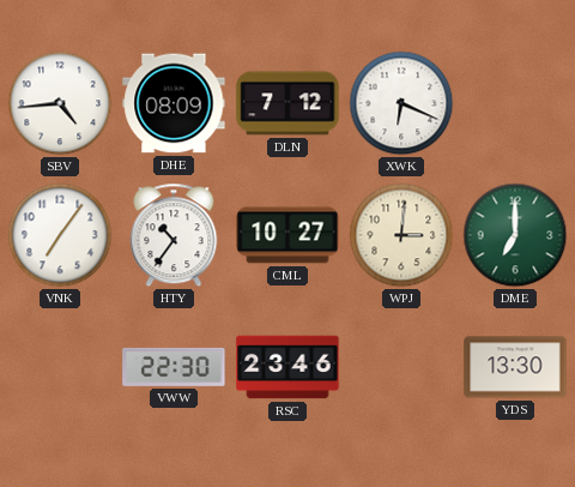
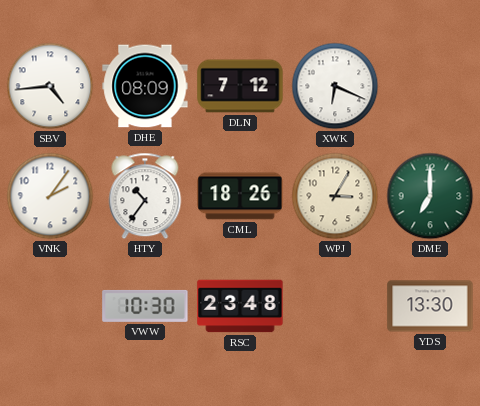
VNK: 7:06 -> 2:06 (50, 196)
CML: 10:27 -> 18:26 (240, 196)
WPJ: 3:01 -> 3:05 (335, 196)
VWW: 22:30 -> 10:30 (145, 306)
RSC: 23:46 -> 23:48 (240, 306)
